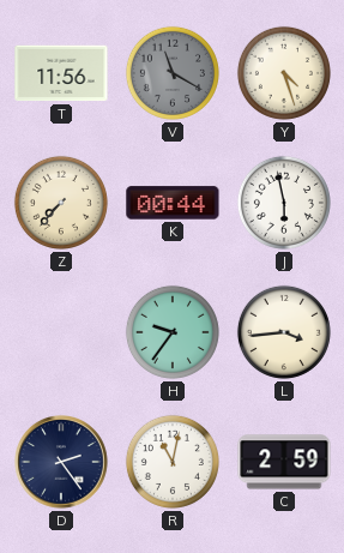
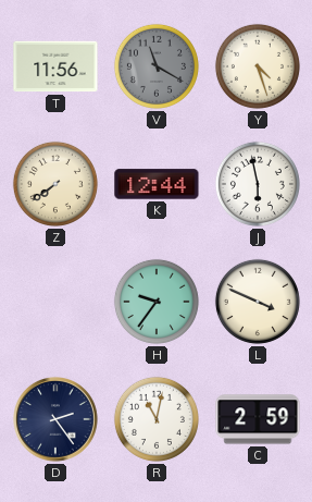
Z: 7:37 -> 7:39 (55, 184)
K: 00:44 -> 12:44 (157, 184)
L: 3:44 -> 3:49 (258, 302)
